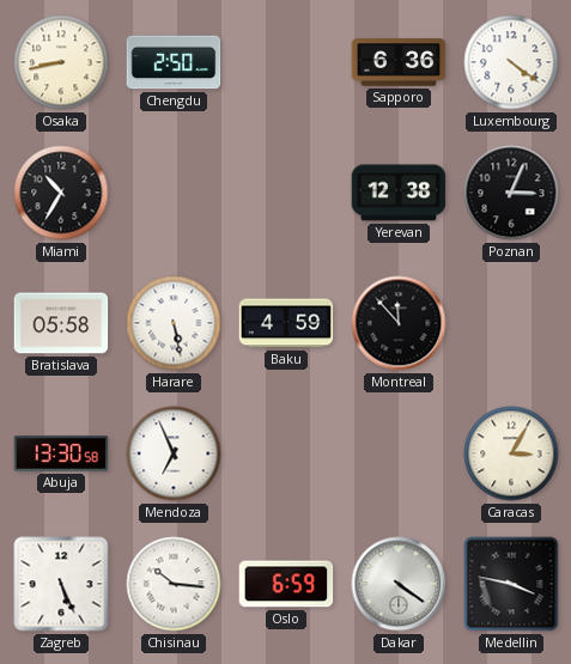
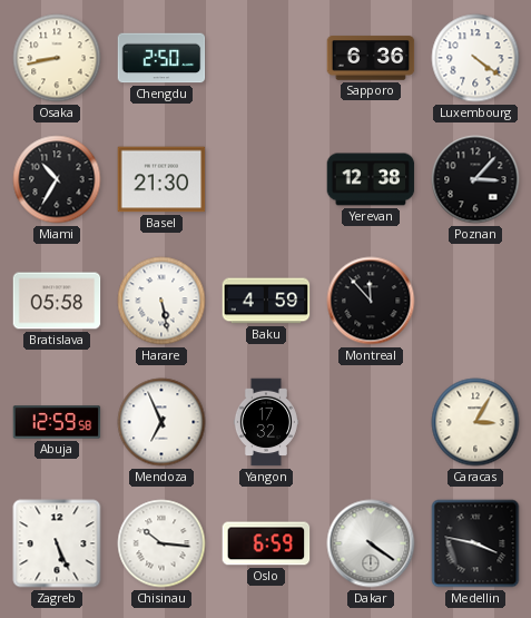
Basel: none -> 21:30 (161, 179)
Poznan: 3:04 -> 3:07 (475, 179)
Abuja: 13:30 -> 12:59 (57, 422)
Yangon: none -> 17:32 (266, 422)
